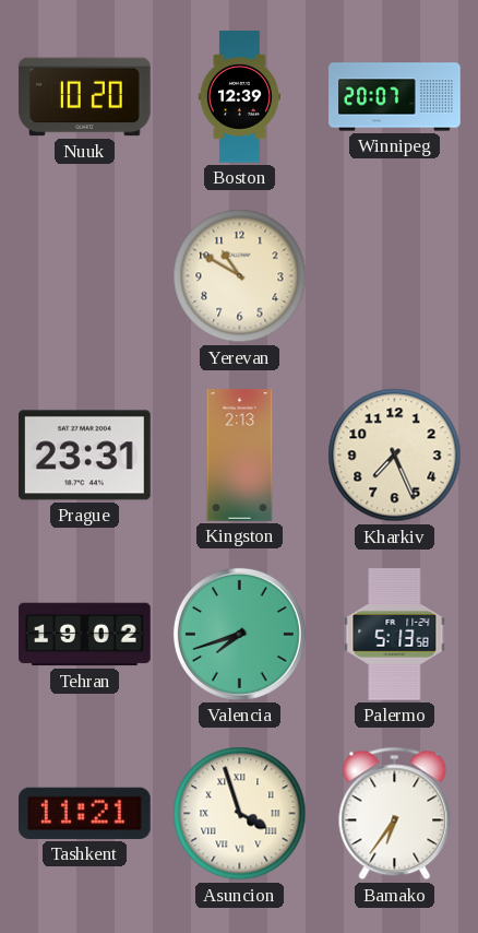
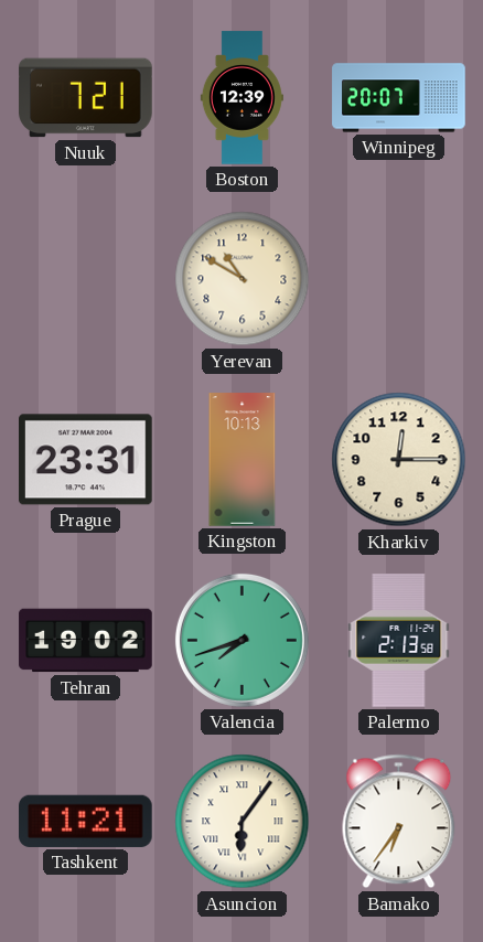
Nuuk: 10:20 -> 7:21 (86, 98)
Kingston: 2:13 -> 10:13 (243, 460)
Kharkiv: 7:26 -> 12:15 (399, 460)
Palermo: 5:13 -> 2:13 (399, 641)
Asuncion: 3:57 -> 6:06 (243, 822)
